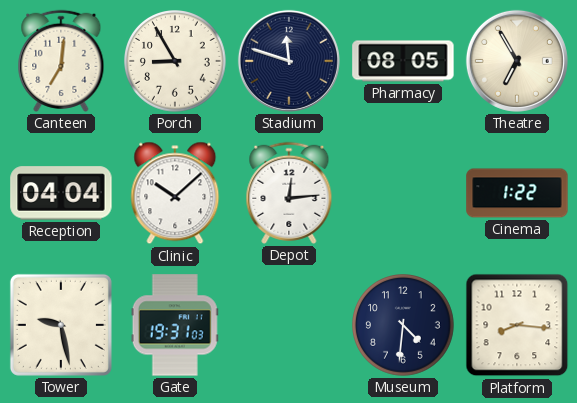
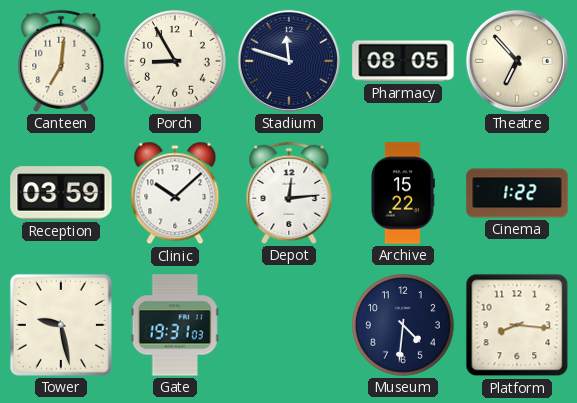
Theatre: 6:55 -> 6:53 (517, 61)
Reception: 04:04 -> 03:59 (61, 193)
Archive: none -> 15:22 (402, 193)
